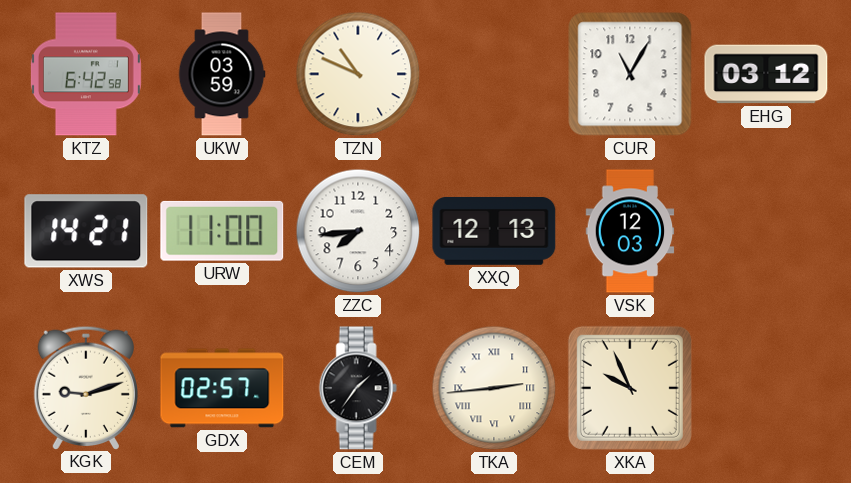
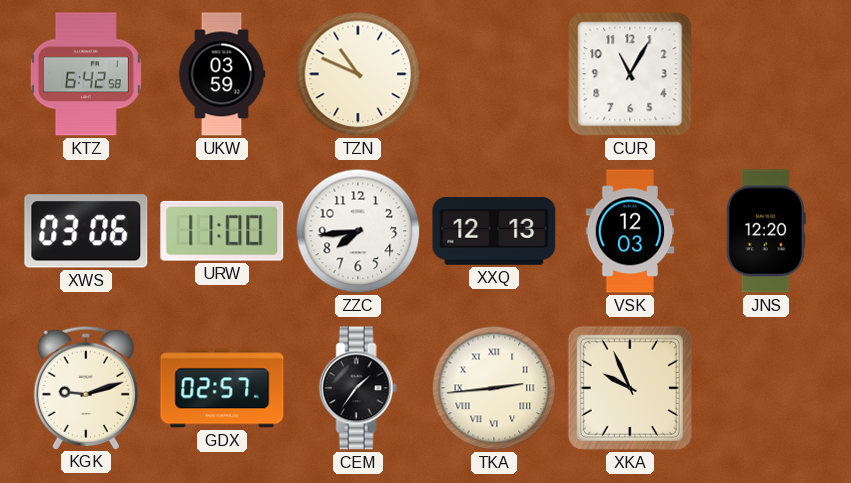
EHG: 03:12 -> none (766, 74)
XWS: 14:21 -> 03:06 (86, 231)
JNS: none -> 12:20 (766, 231)
